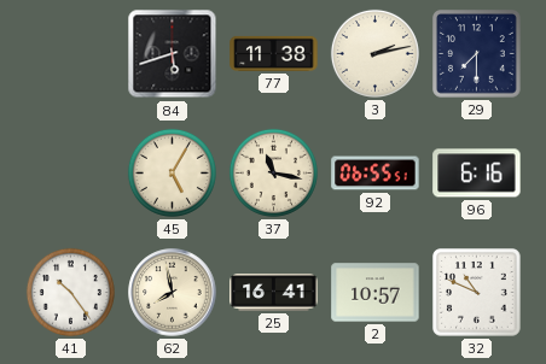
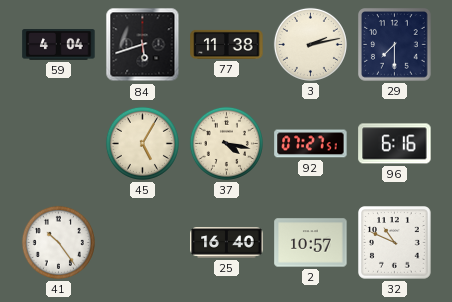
59: none -> 4:04 (59, 45)
37: 11:17 -> 4:17 (226, 143)
92: 06:55 -> 07:27 (311, 144)
62: 7:58 -> none (173, 293)
25: 16:41 -> 16:40 (227, 243)
